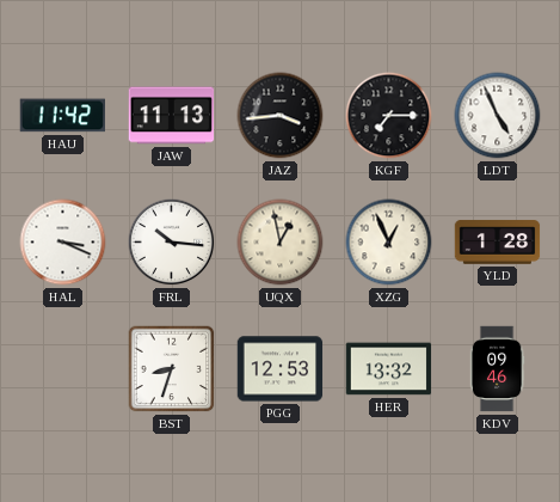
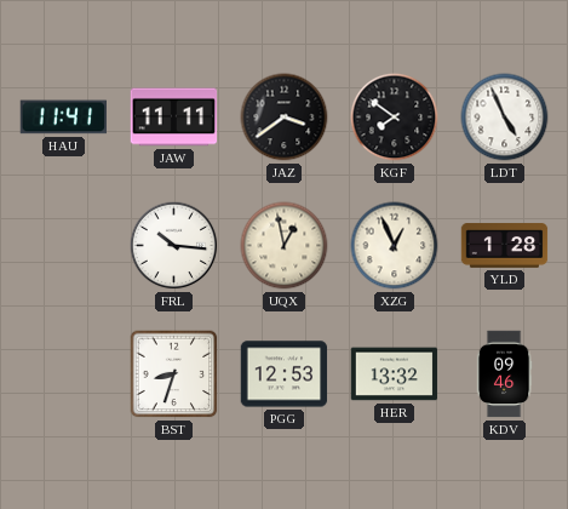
HAU: 11:42 -> 11:41 (63, 118)
JAW: 11:13 -> 11:11 (174, 118)
JAZ: 3:44 -> 3:39 (285, 118)
KGF: 7:15 -> 7:51 (395, 118)
HAL: 3:19 -> none (63, 243)
